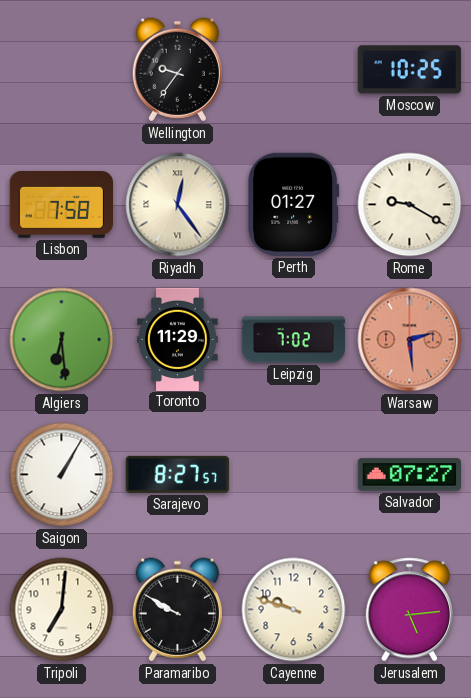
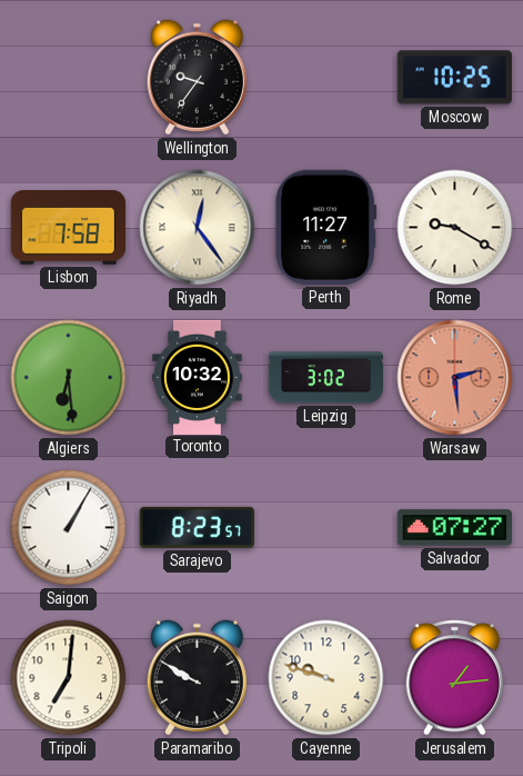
Perth: 01:27 -> 11:27 (326, 227)
Toronto: 11:29 -> 10:32 (198, 377)
Leipzig: 7:02 -> 3:02 (326, 378)
Sarajevo: 8:27 -> 8:23 (197, 527)
Jerusalem: 5:14 -> 1:14 (455, 678)
